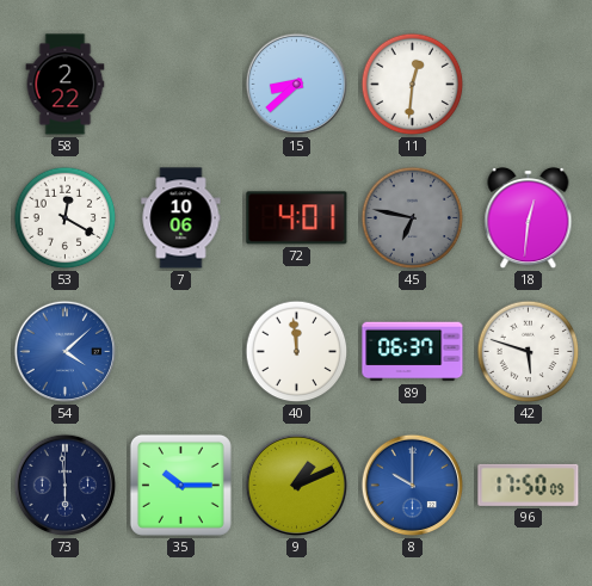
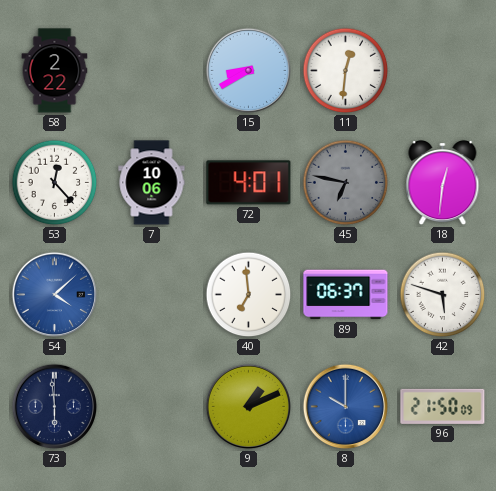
15: 8:38 -> 8:40 (249, 71)
53: 12:20 -> 12:23 (55, 183)
40: 11:59 -> 6:59 (249, 295)
35: 10:15 -> none (180, 485)
96: 17:50 -> 21:50 (443, 406)
